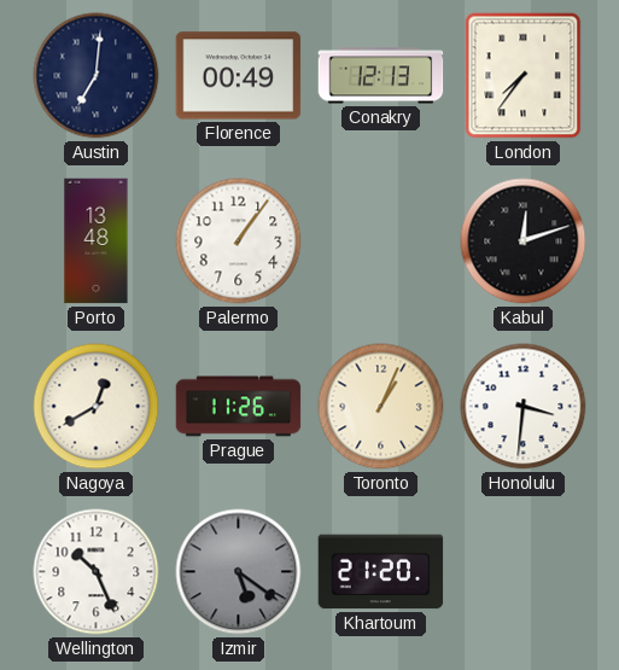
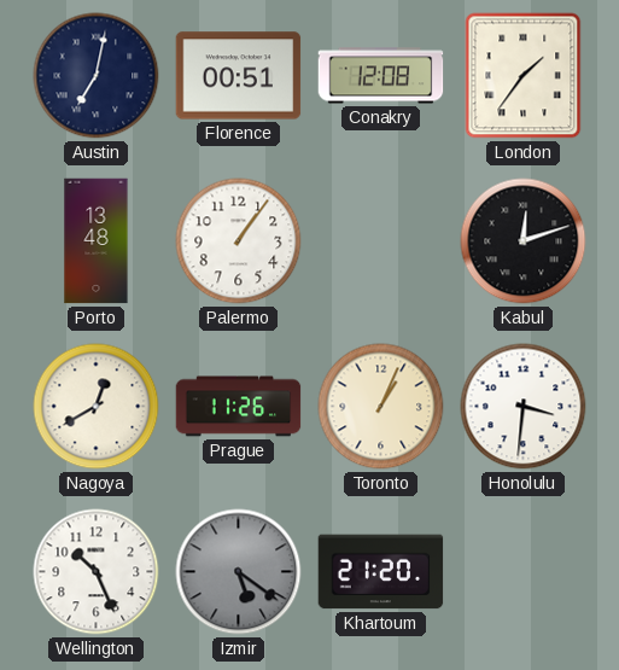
Austin: 7:01 -> 7:02 (97, 76)
Florence: 00:49 -> 00:51 (239, 76)
Conakry: 12:13 -> 12:08 (381, 76)
London: 7:36 -> 1:36 (524, 76)
